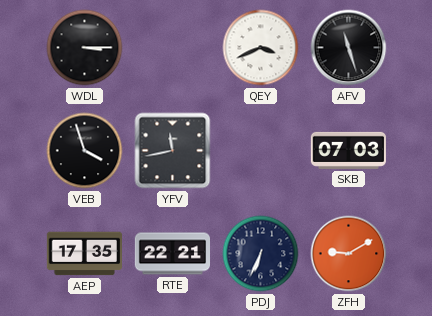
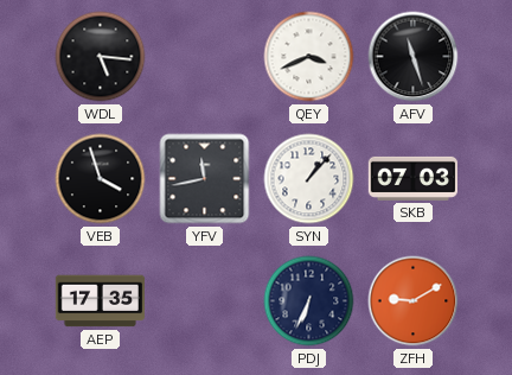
WDL: 3:15 -> 5:16 (101, 57)
SYN: none -> 1:07 (309, 179)
RTE: 22:21 -> none (172, 254)
